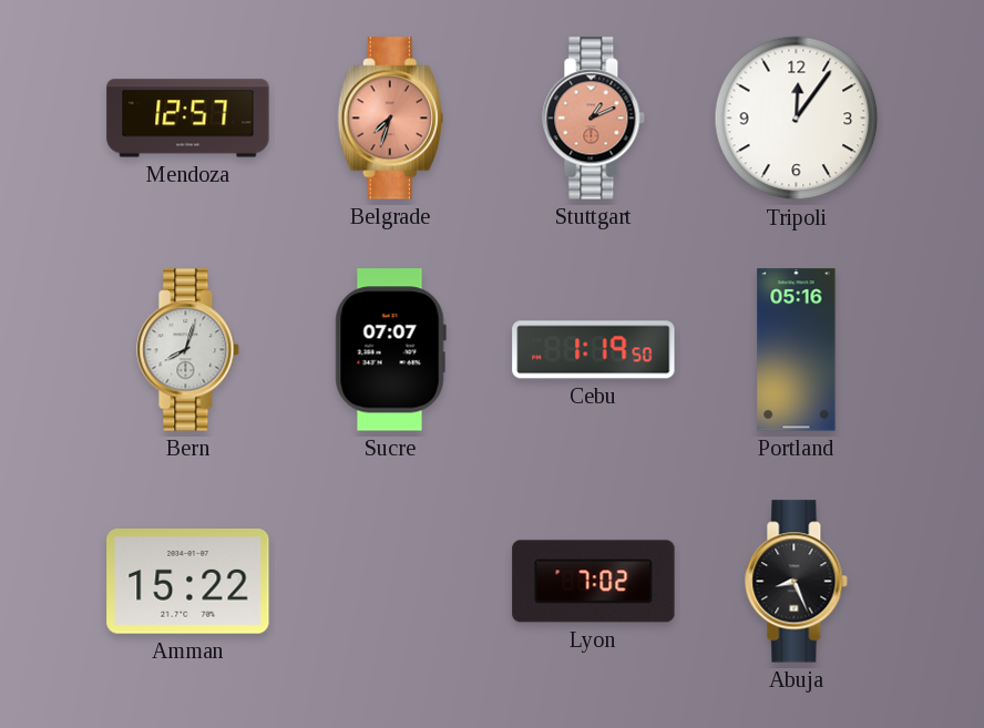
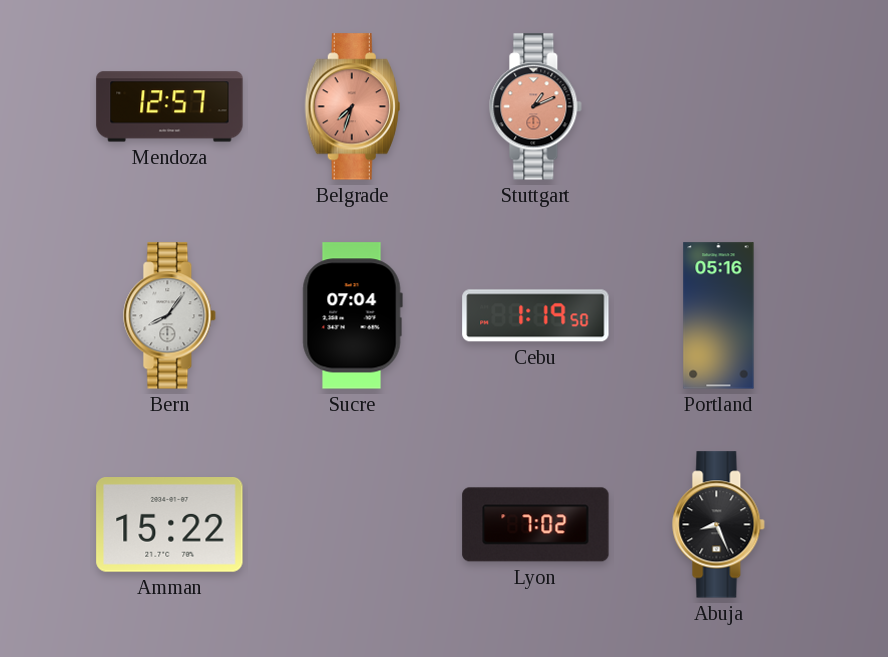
Tripoli: 12:06 -> none (797, 119)
Bern: 8:03 -> 8:06 (170, 316)
Sucre: 07:07 -> 07:04 (352, 316)
